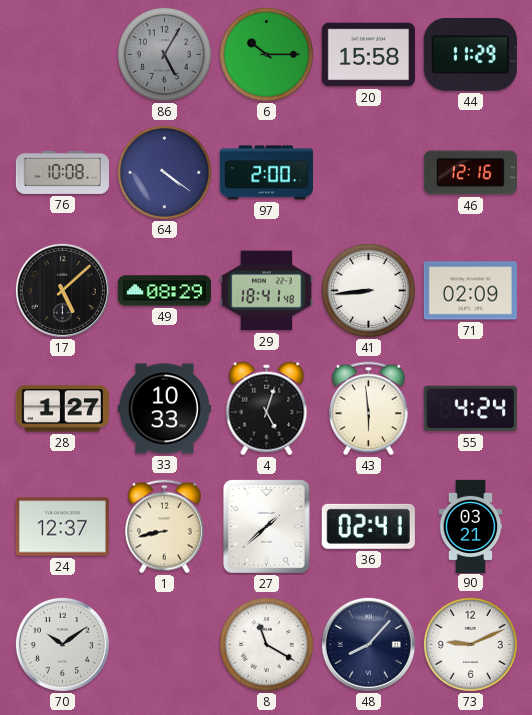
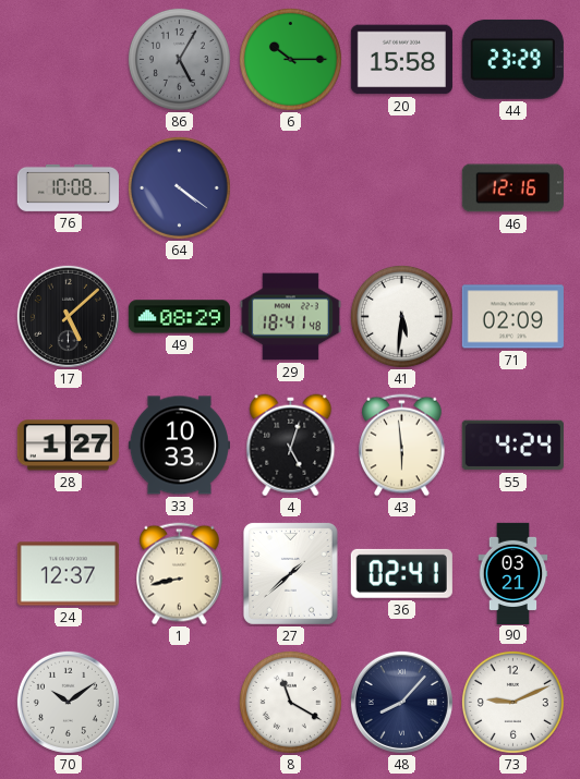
44: 11:29 -> 23:29 (512, 59)
97: 2:00 -> none (266, 173)
41: 8:44 -> 5:31 (401, 316)
